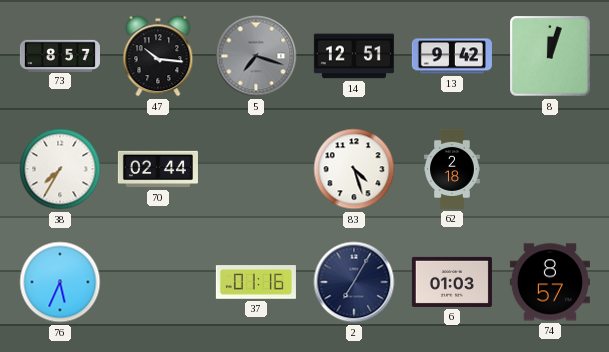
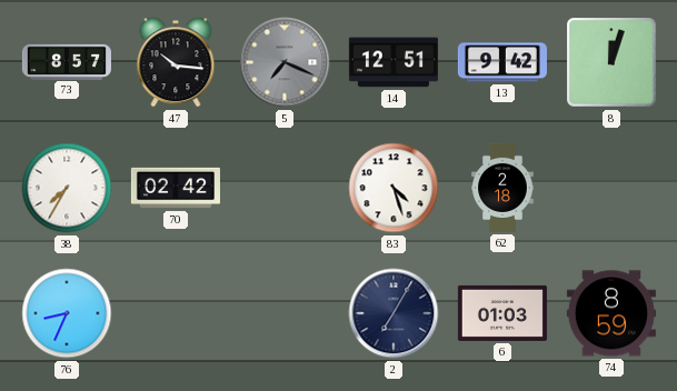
5: 7:18 -> 7:19 (285, 62)
70: 02:44 -> 02:42 (176, 188)
76: 5:34 -> 8:34 (67, 313)
37: 01:16 -> none (256, 282)
74: 8:57 -> 8:59 (611, 313)
